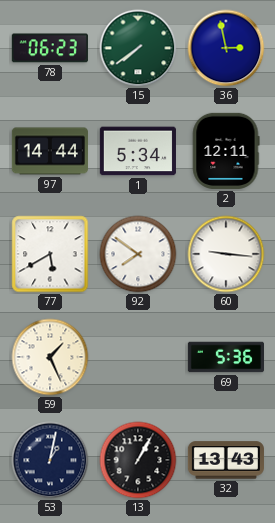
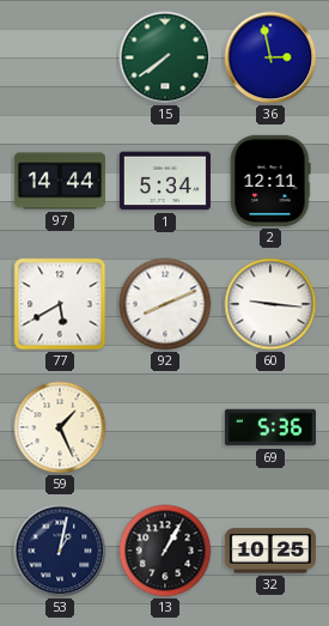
78: 06:23 -> none (50, 48)
92: 7:51 -> 8:11 (165, 304)
32: 13:43 -> 10:25 (270, 551)
